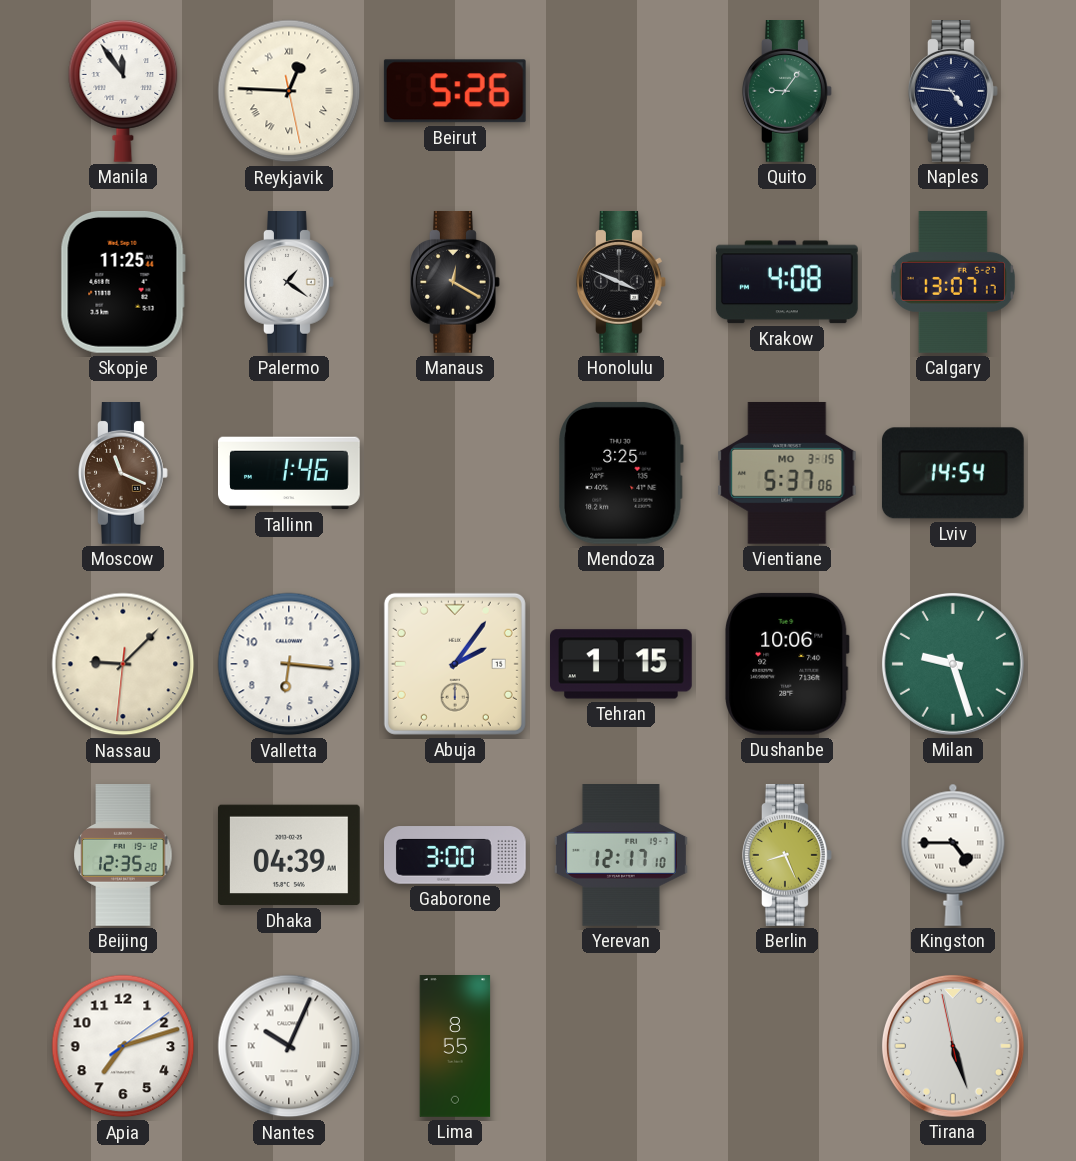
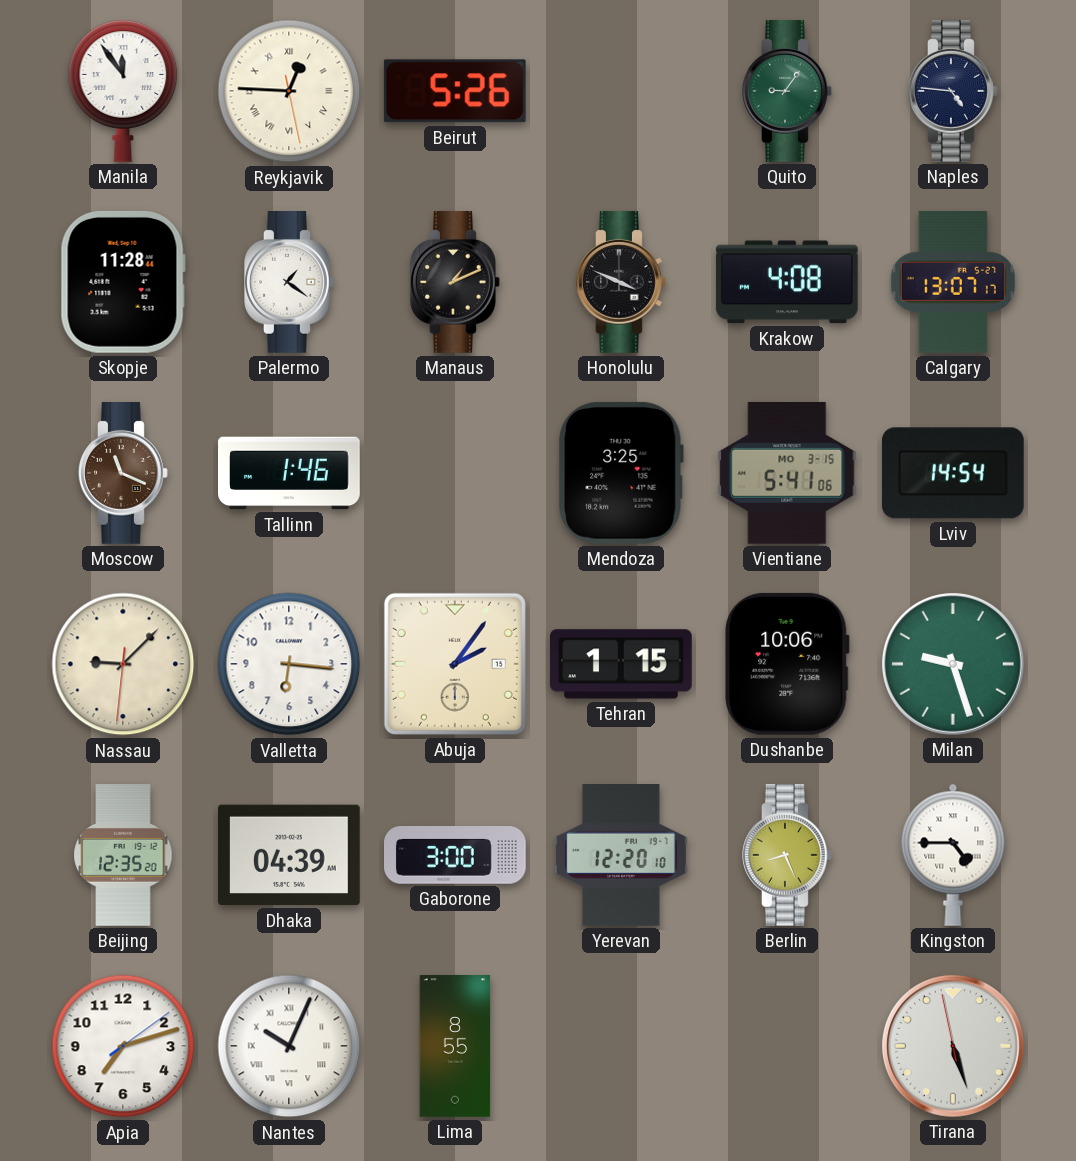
Skopje: 11:25 -> 11:28 (123, 282)
Manaus: 12:20 -> 1:11 (456, 283)
Vientiane: 5:37 -> 5:41 (787, 473)
Yerevan: 12:17 -> 12:20 (621, 856)
